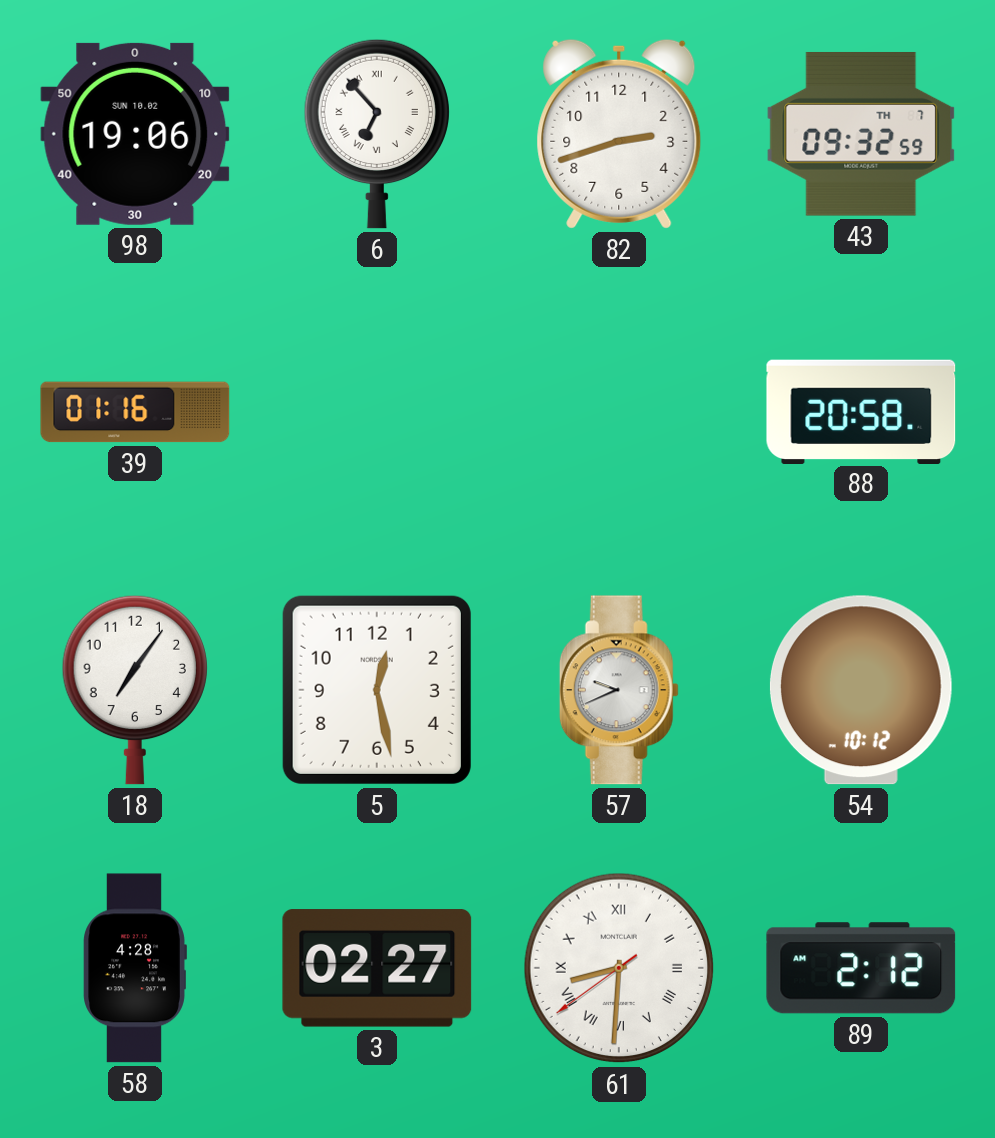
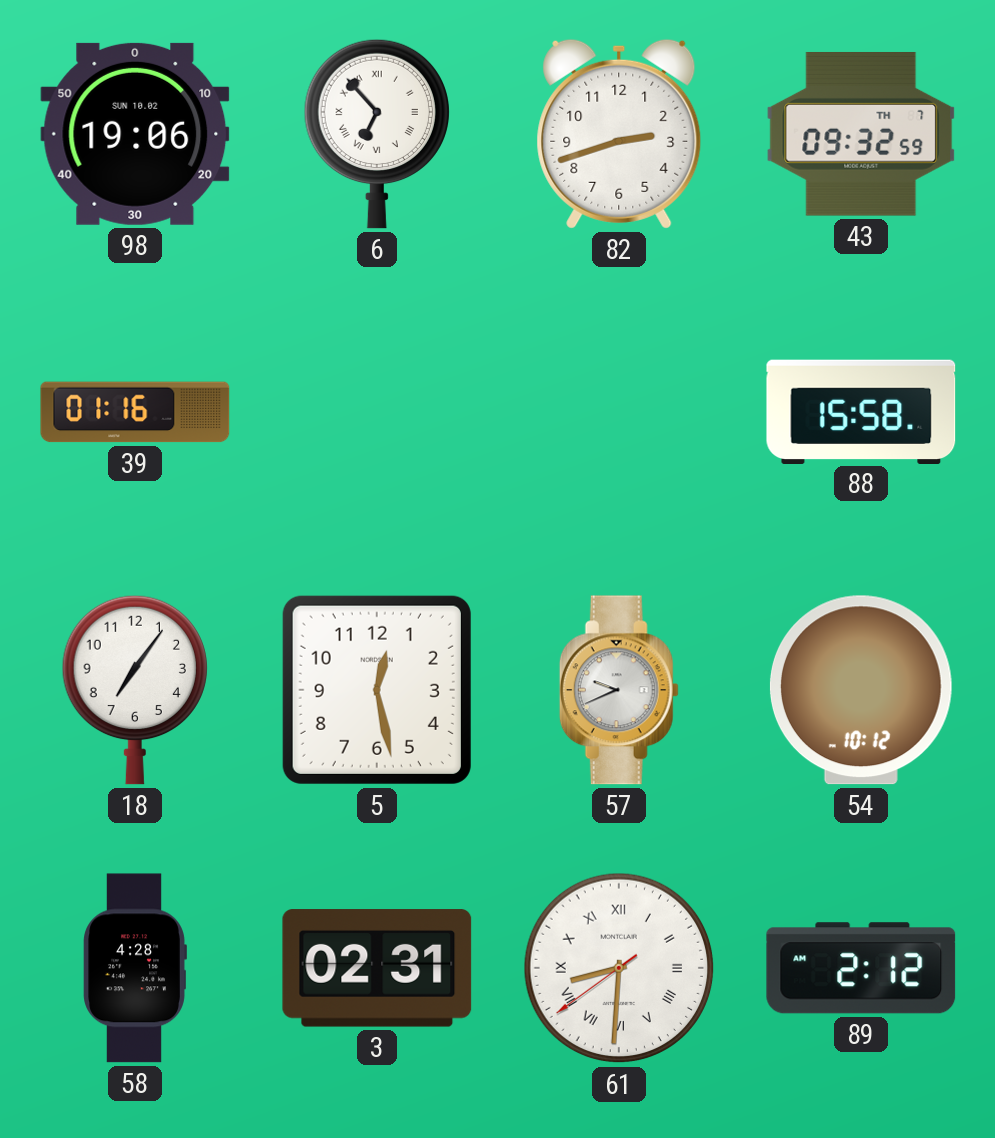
88: 20:58 -> 15:58 (861, 411)
3: 02:27 -> 02:31 (377, 968)
